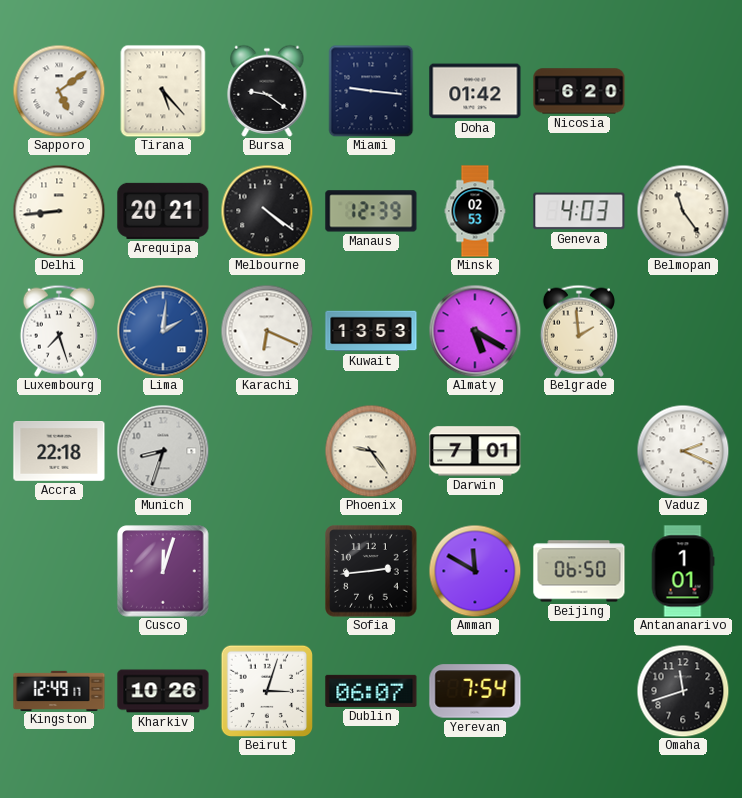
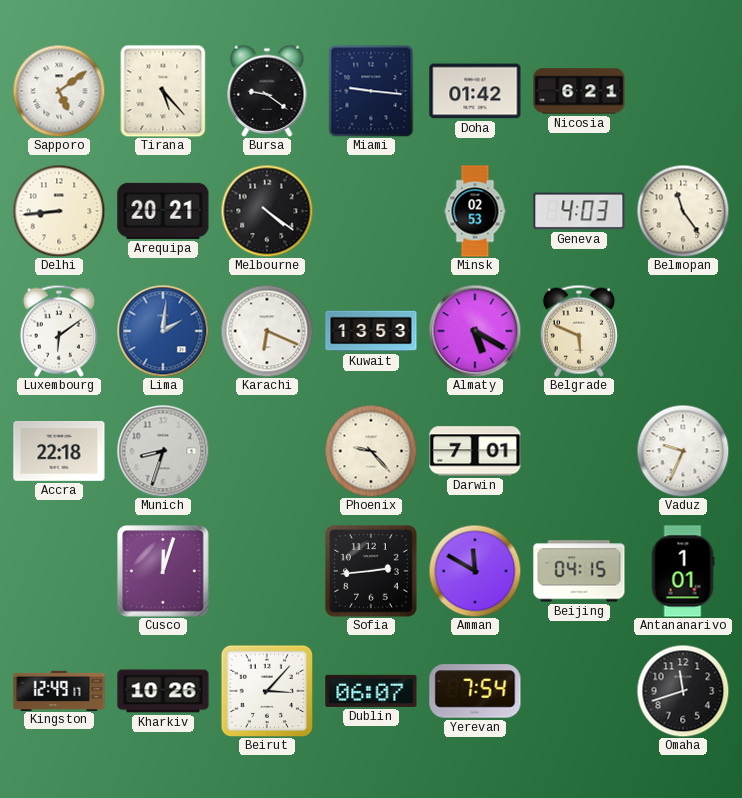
Nicosia: 6:20 -> 6:21 (579, 91)
Manaus: 12:39 -> none (371, 211)
Luxembourg: 7:27 -> 6:09 (59, 331)
Belgrade: 1:59 -> 5:49 (579, 331)
Phoenix: 9:24 -> 9:23 (371, 451)
Vaduz: 2:19 -> 9:34 (683, 451)
Beijing: 06:50 -> 04:15 (579, 571)
Beirut: 3:03 -> 3:07 (266, 690)
